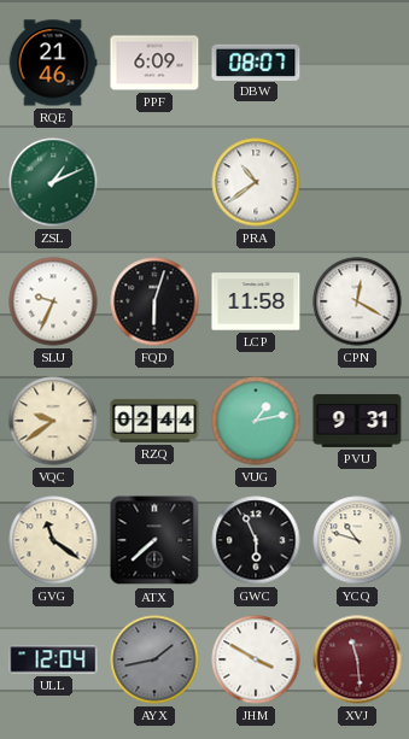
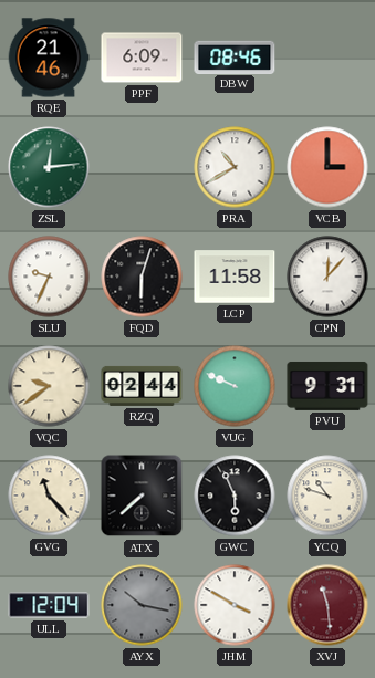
DBW: 08:07 -> 08:46 (235, 56)
ZSL: 1:11 -> 12:14 (49, 167)
PRA: 10:39 -> 10:40 (235, 167)
VCB: none -> 3:00 (327, 167)
CPN: 12:20 -> 12:07 (327, 277)
VUG: 1:13 -> 9:49 (235, 386)
GVG: 11:21 -> 11:23 (49, 496)
AYX: 1:43 -> 10:17 (142, 605)
